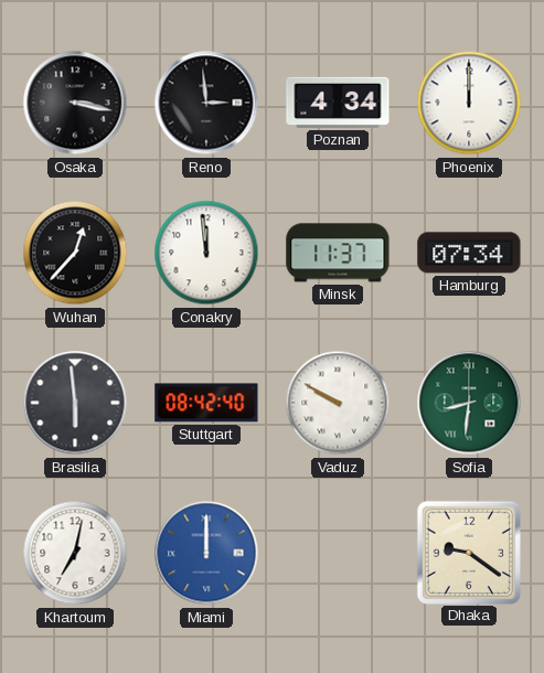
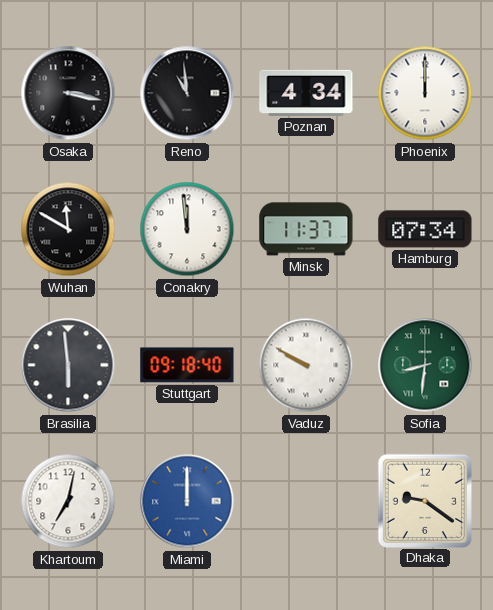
Reno: 2:59 -> 10:59 (187, 93)
Wuhan: 12:37 -> 11:50 (68, 229)
Stuttgart: 08:42 -> 09:18 (187, 365)
